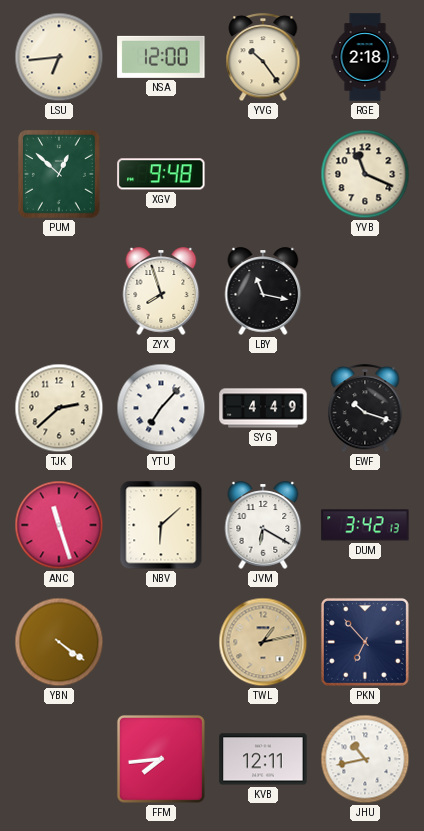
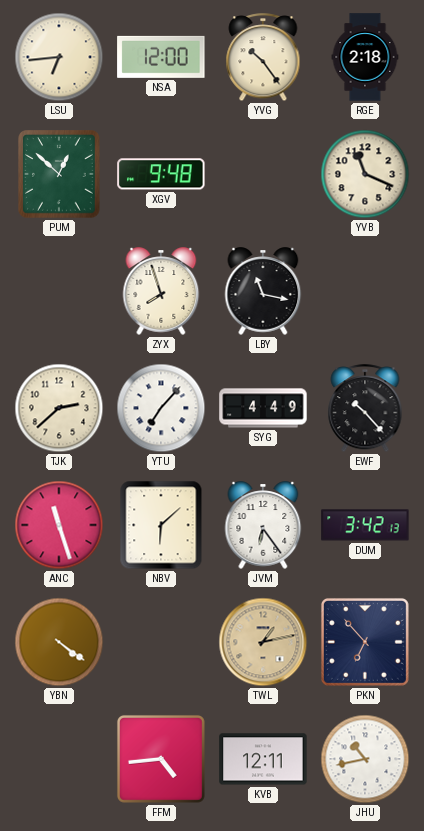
EWF: 10:18 -> 10:23 (365, 409)
JVM: 6:20 -> 6:24 (263, 525)
FFM: 7:44 -> 4:44 (161, 759)
